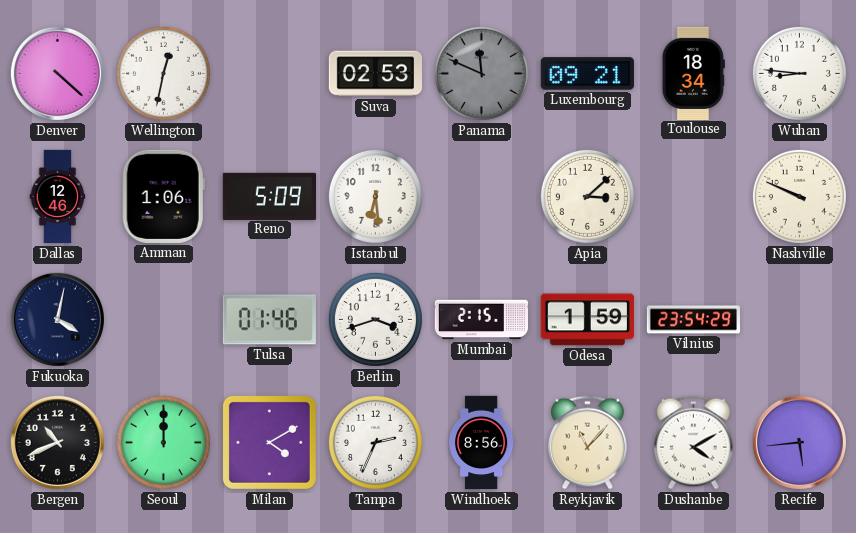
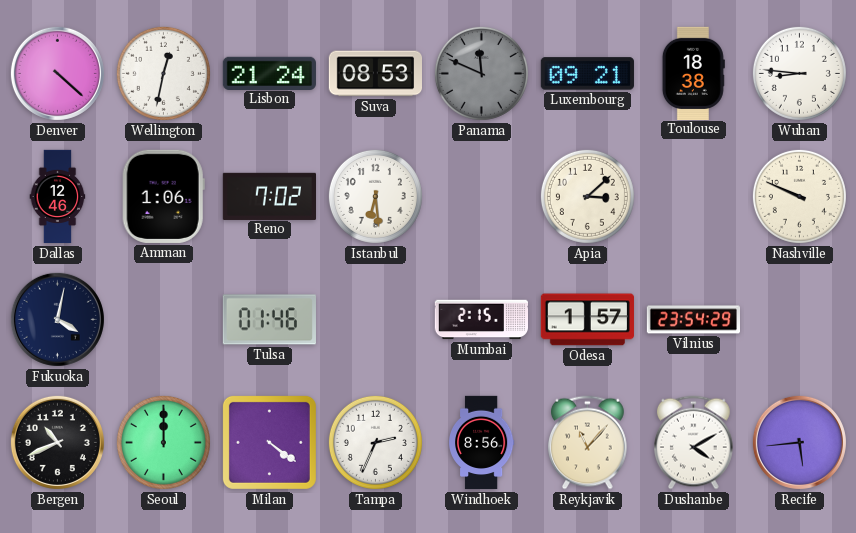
Lisbon: none -> 21:24 (269, 73)
Suva: 02:53 -> 08:53 (375, 74)
Toulouse: 18:34 -> 18:38 (693, 73)
Reno: 5:09 -> 7:02 (269, 196)
Berlin: 3:42 -> none (375, 319)
Odesa: 1:59 -> 1:57 (587, 320)
Milan: 4:10 -> 4:21 (269, 442)
